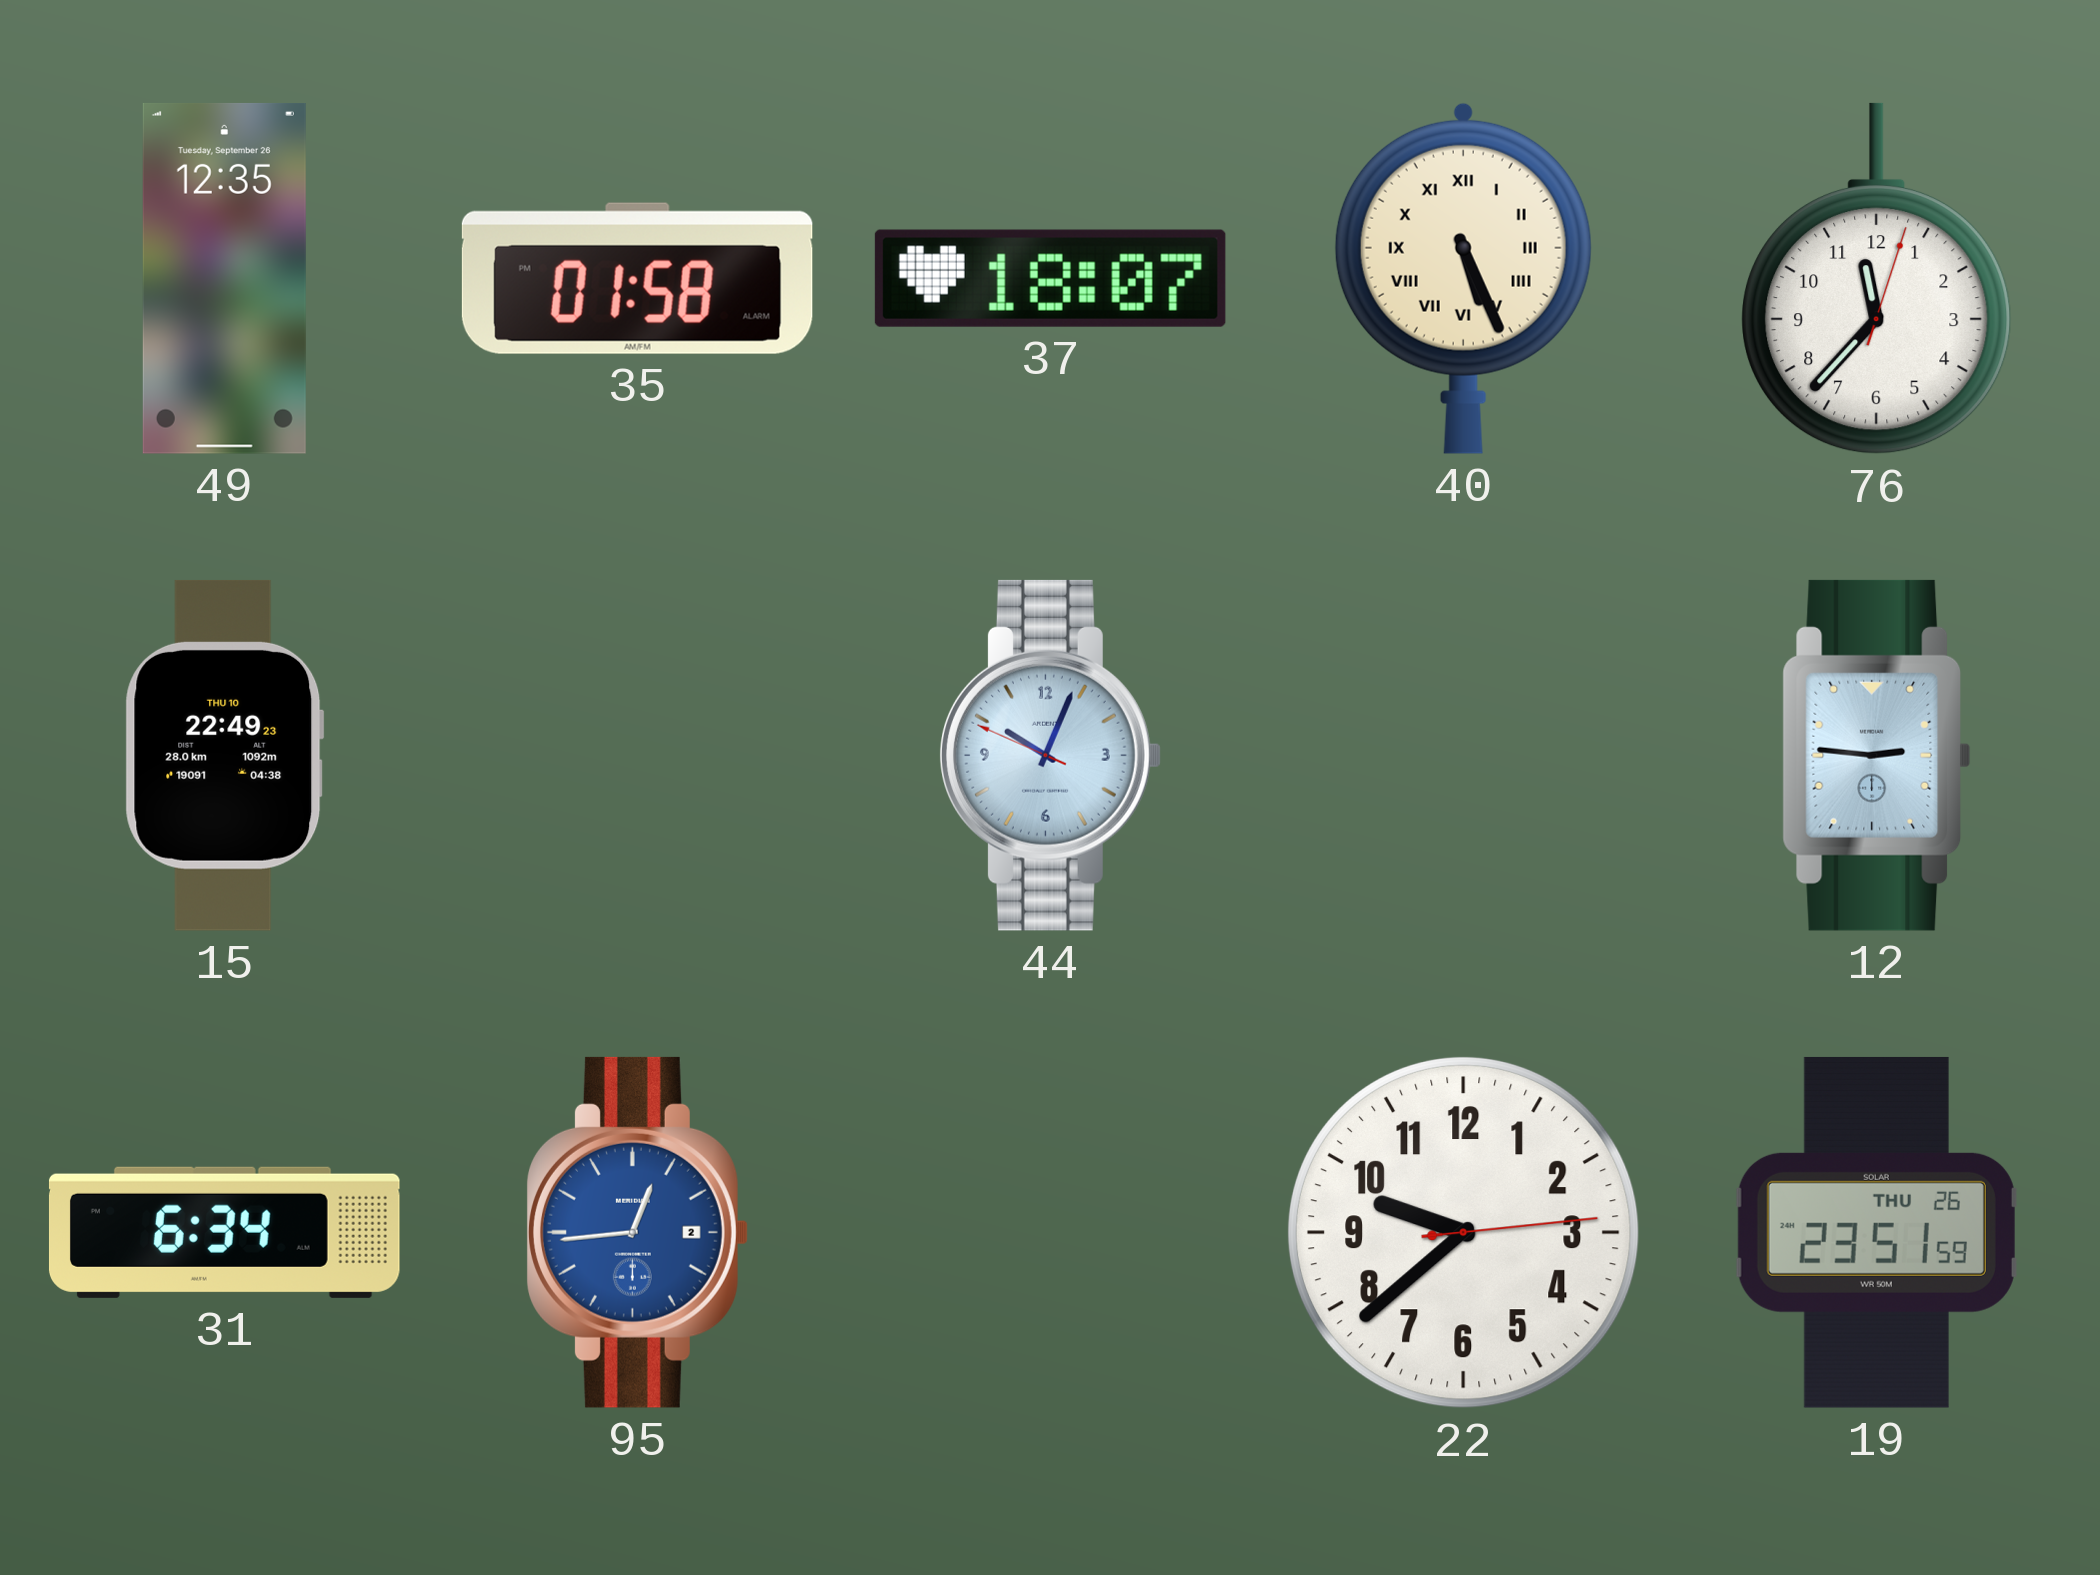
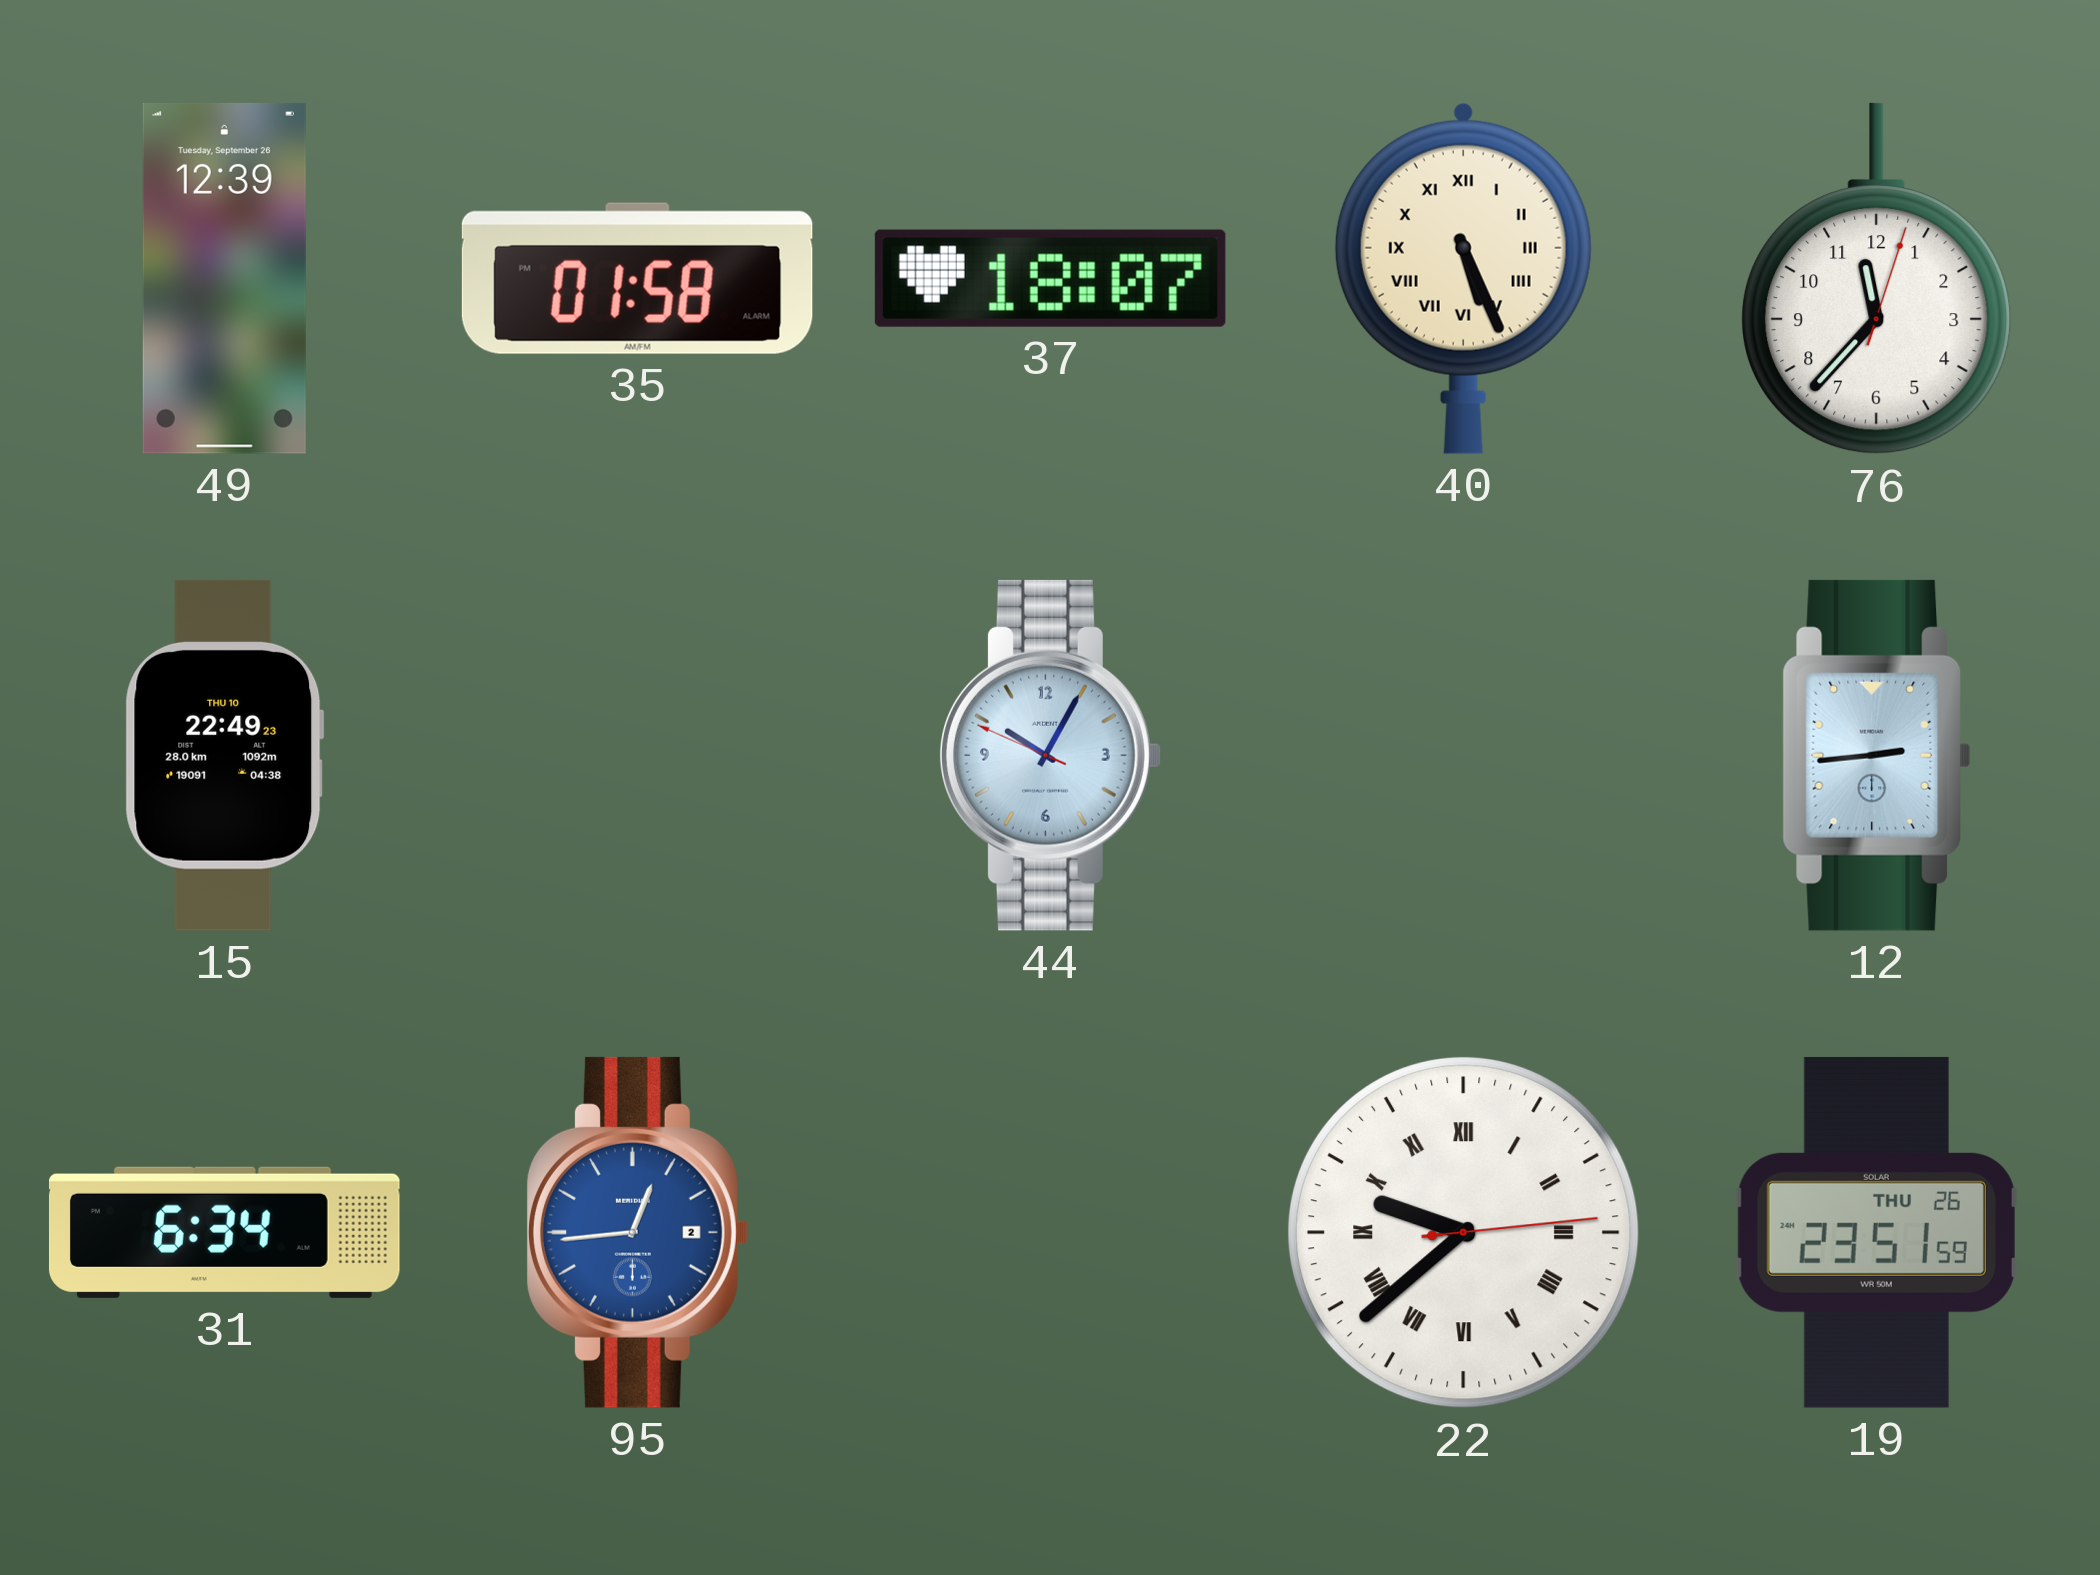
49: 12:35 -> 12:39 (224, 278)
44: 10:03 -> 10:04 (1051, 755)
12: 2:46 -> 2:44 (1877, 755)
22 numerals: Arabic -> Roman (1463, 1232)
